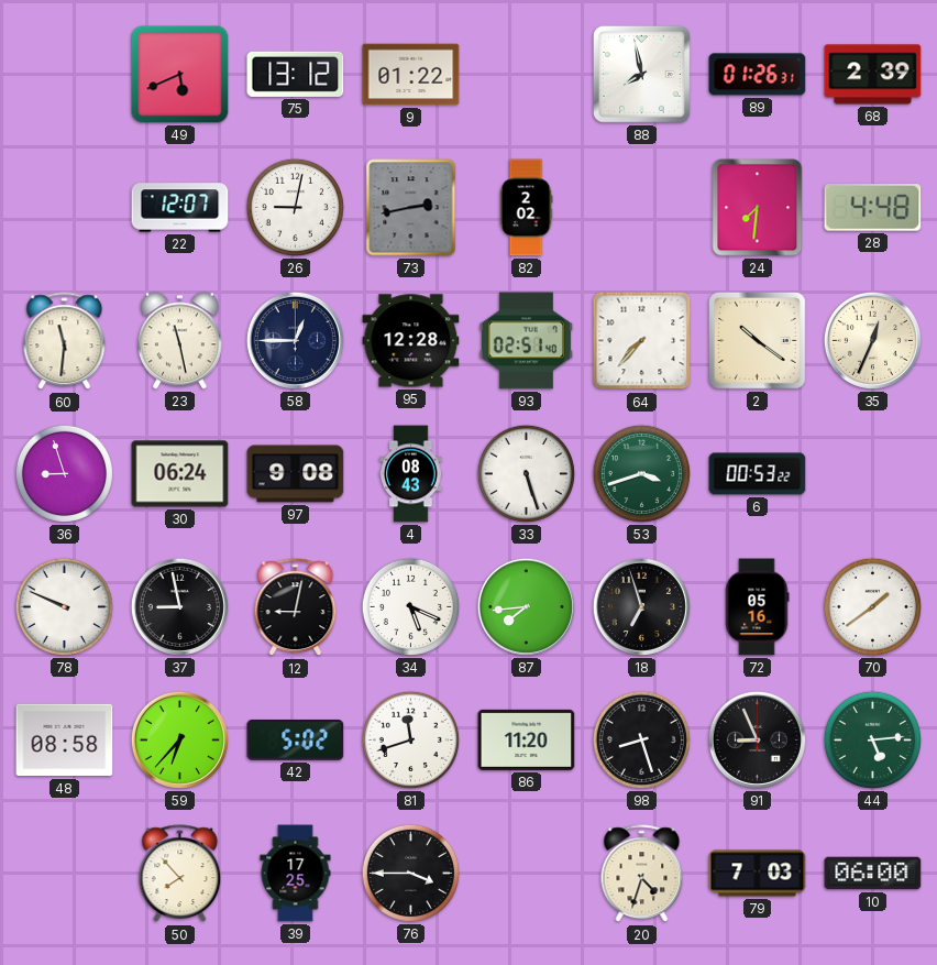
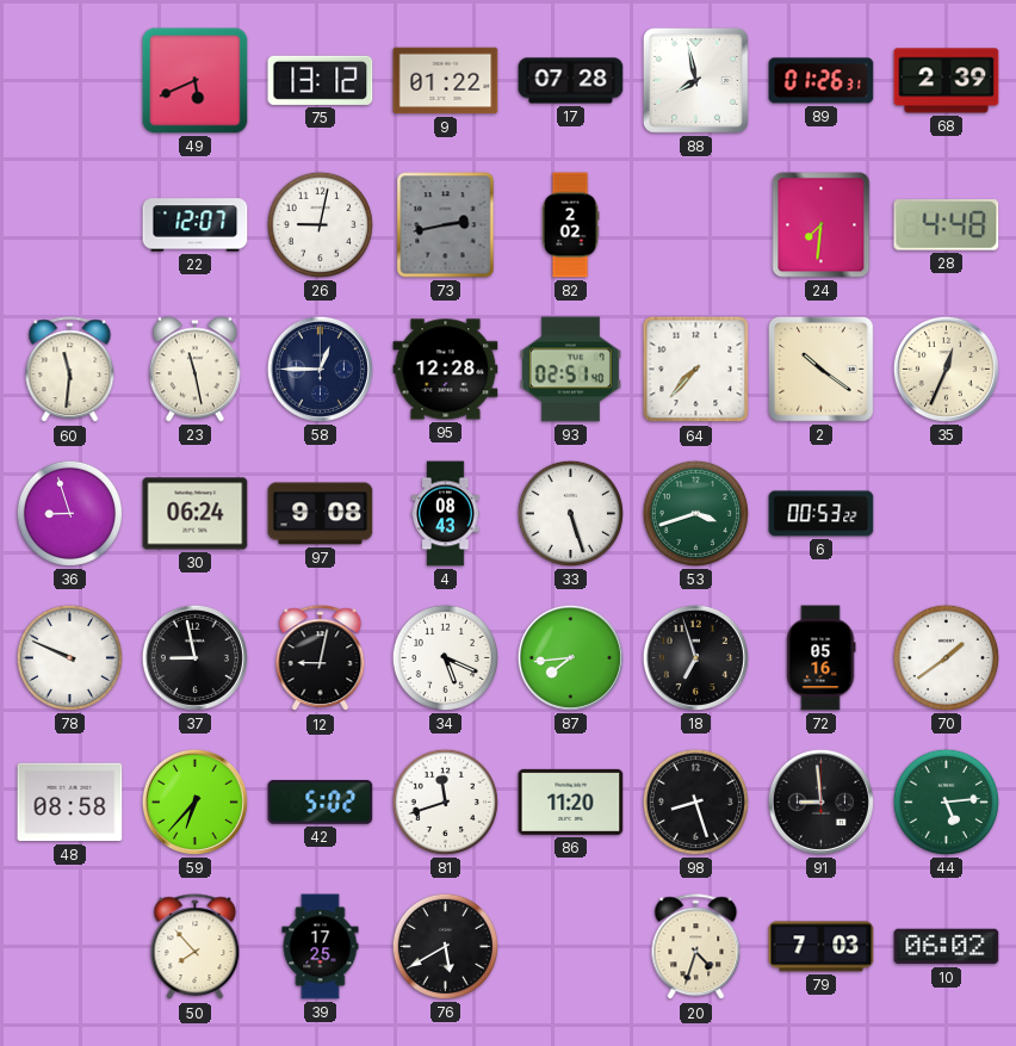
17: none -> 07:28 (571, 81)
91: 8:56 -> 8:59 (820, 801)
76: 3:45 -> 5:40 (445, 946)
10: 06:00 -> 06:02 (947, 947)
